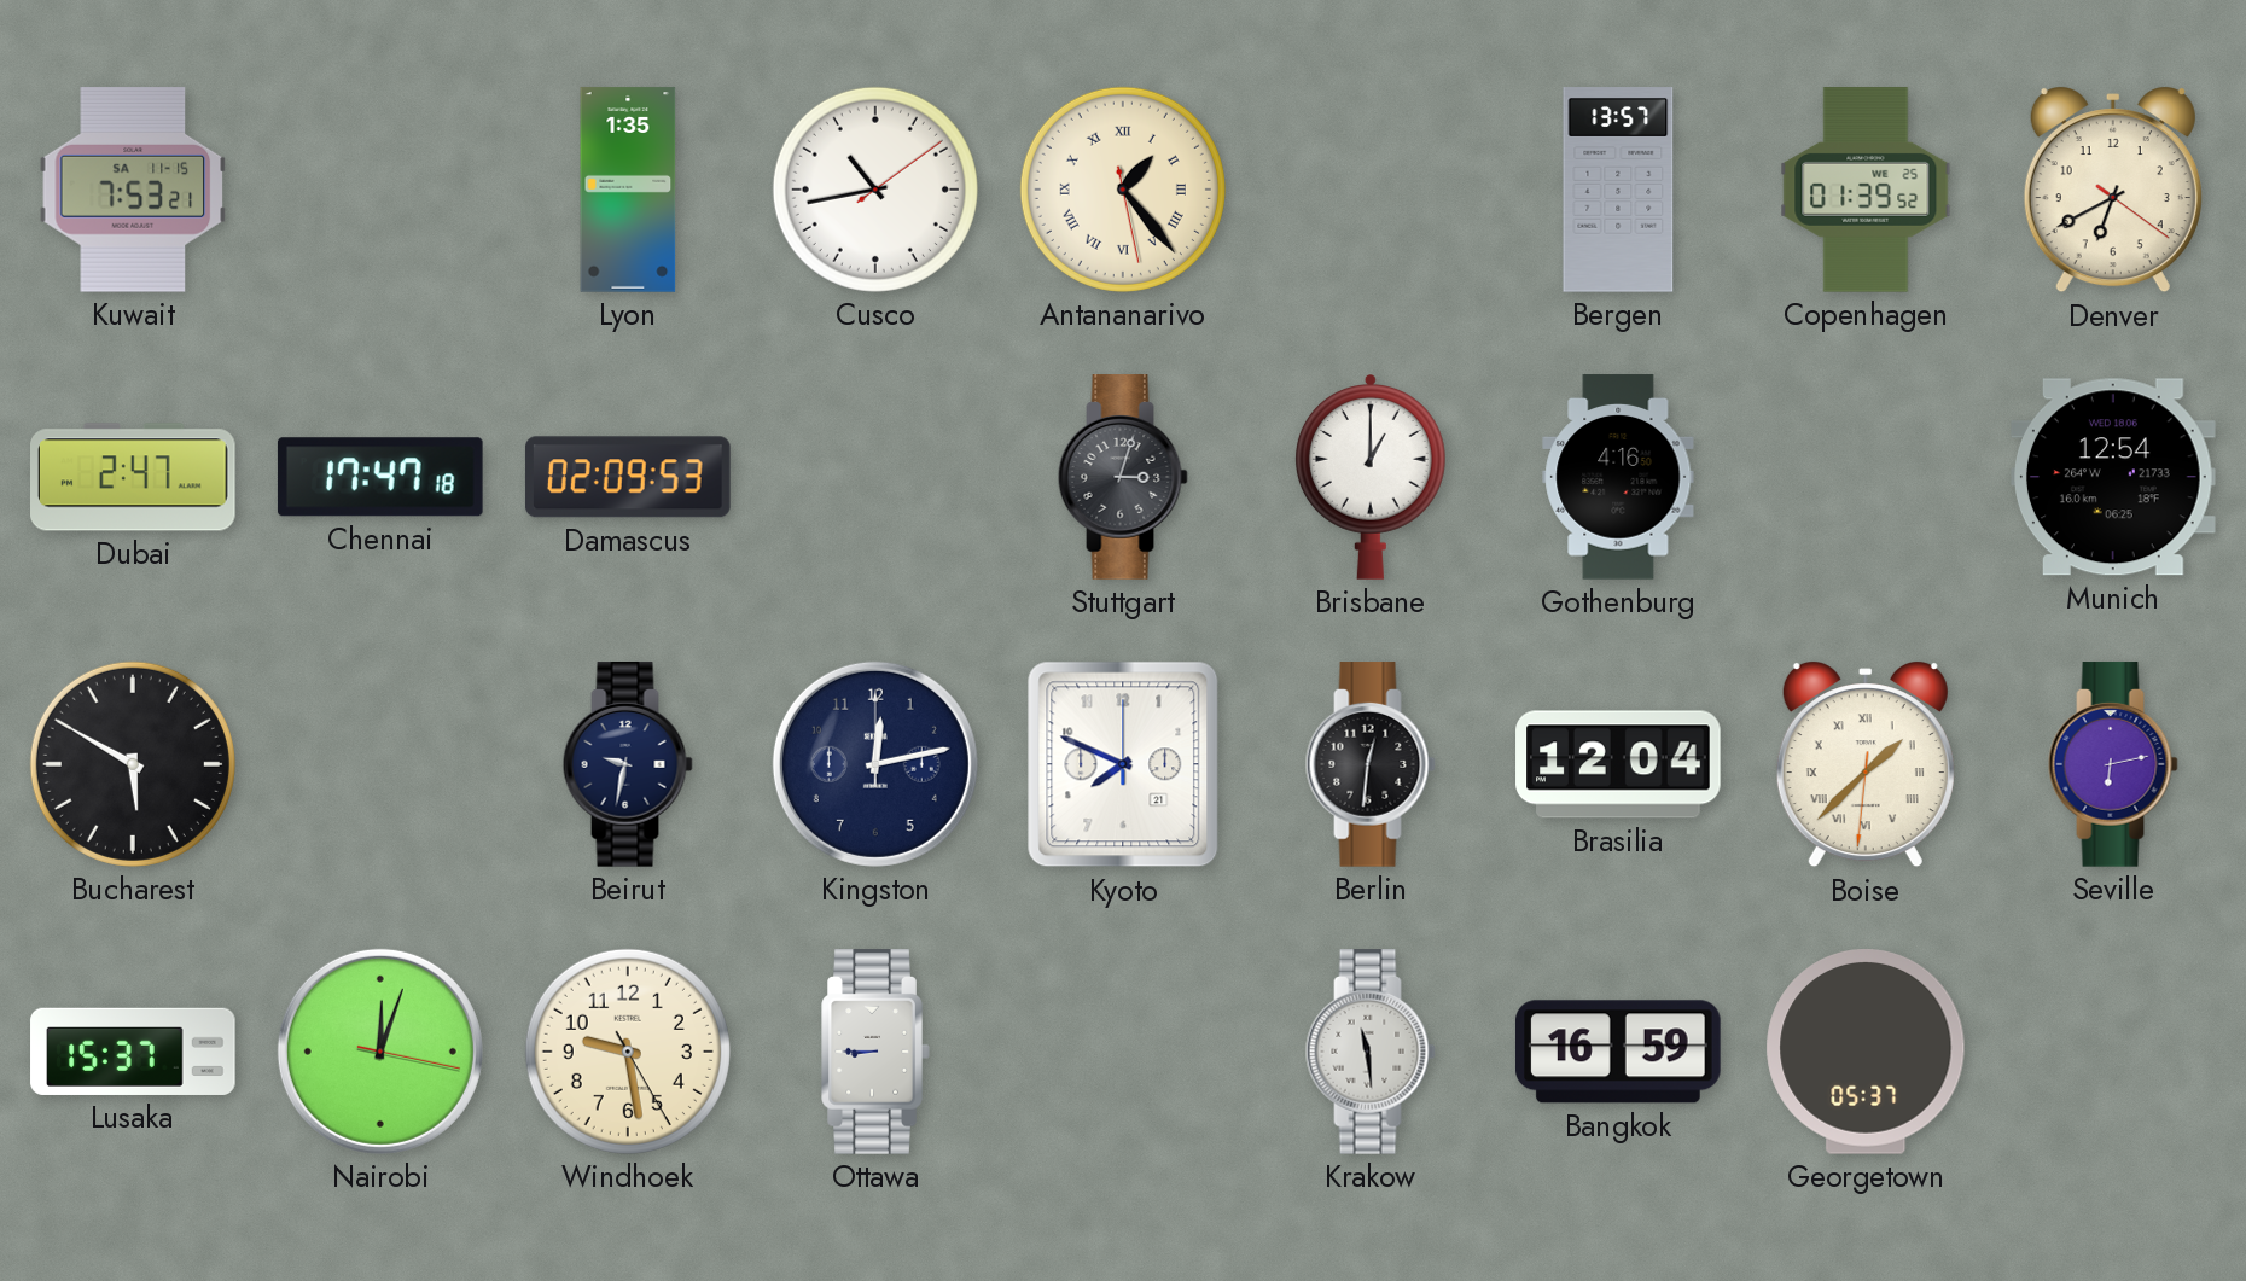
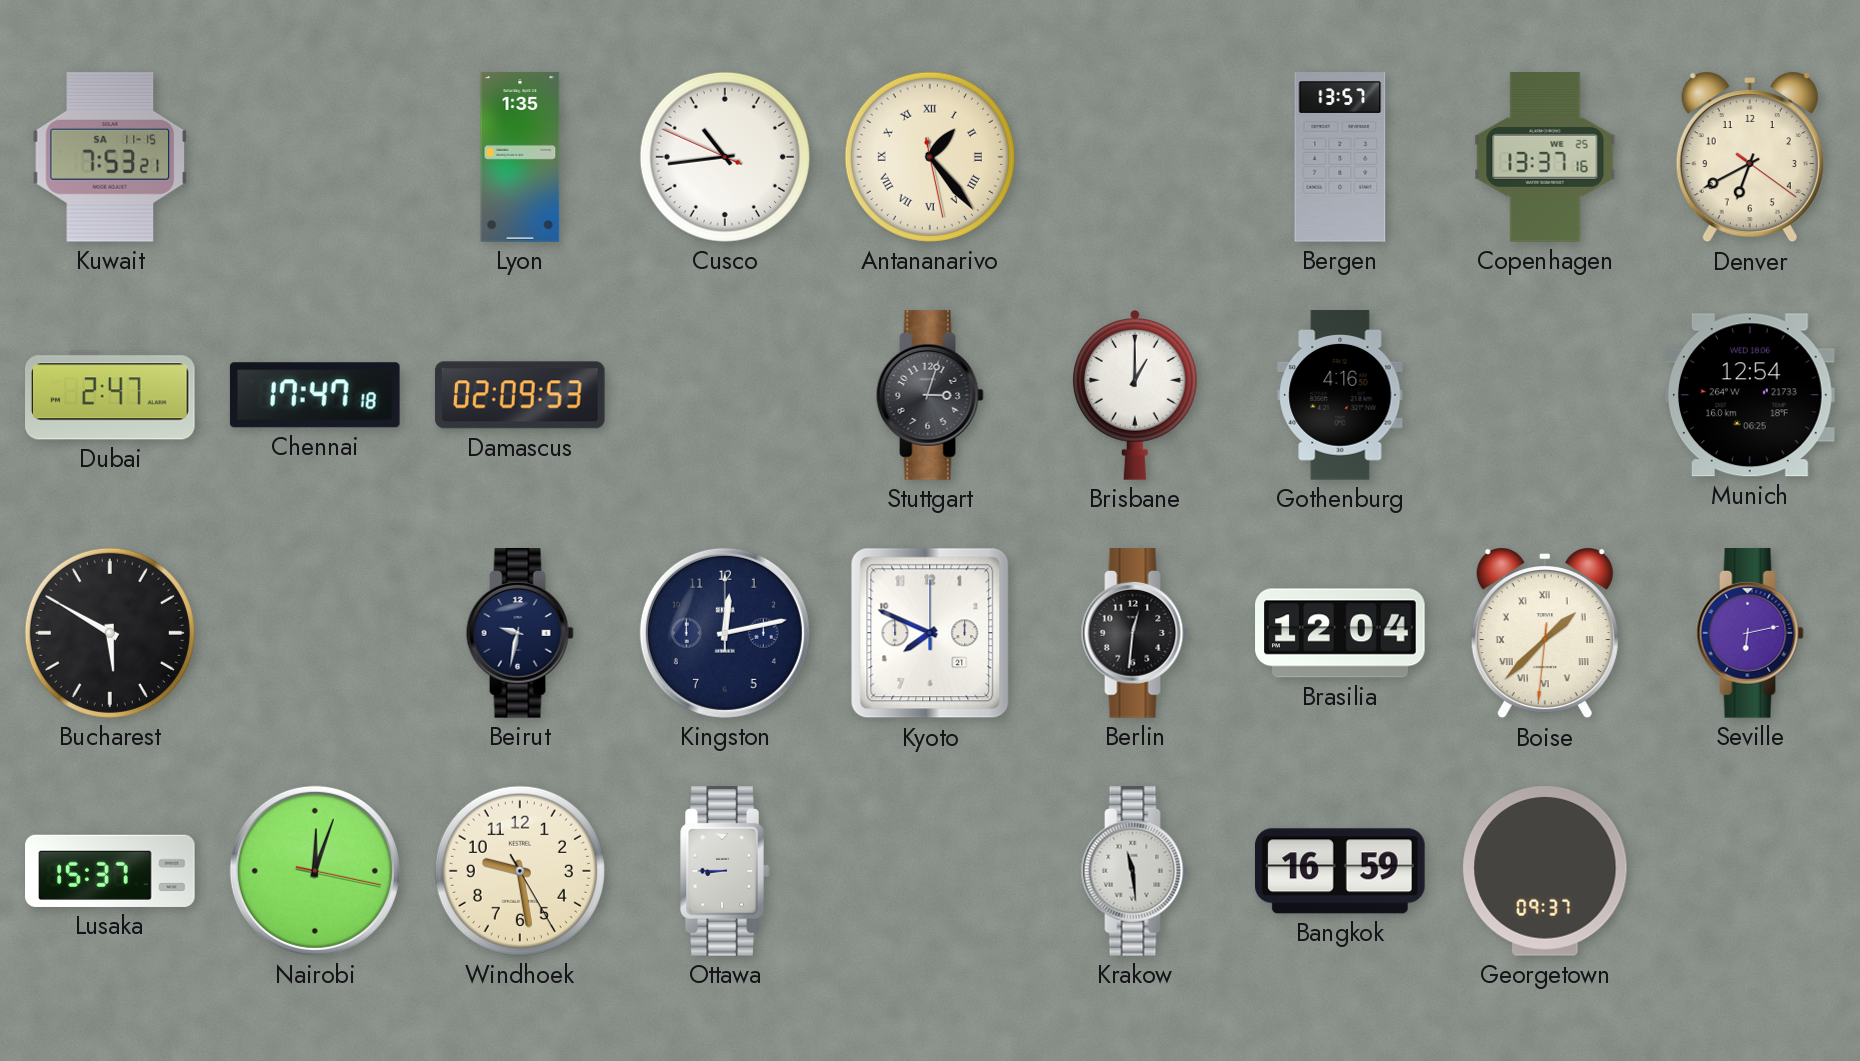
Cusco: 10:43:09 -> 10:43:49 (725, 157)
Copenhagen: 01:39 -> 13:37 (1545, 157)
Georgetown: 05:37 -> 09:37 (1545, 872)
